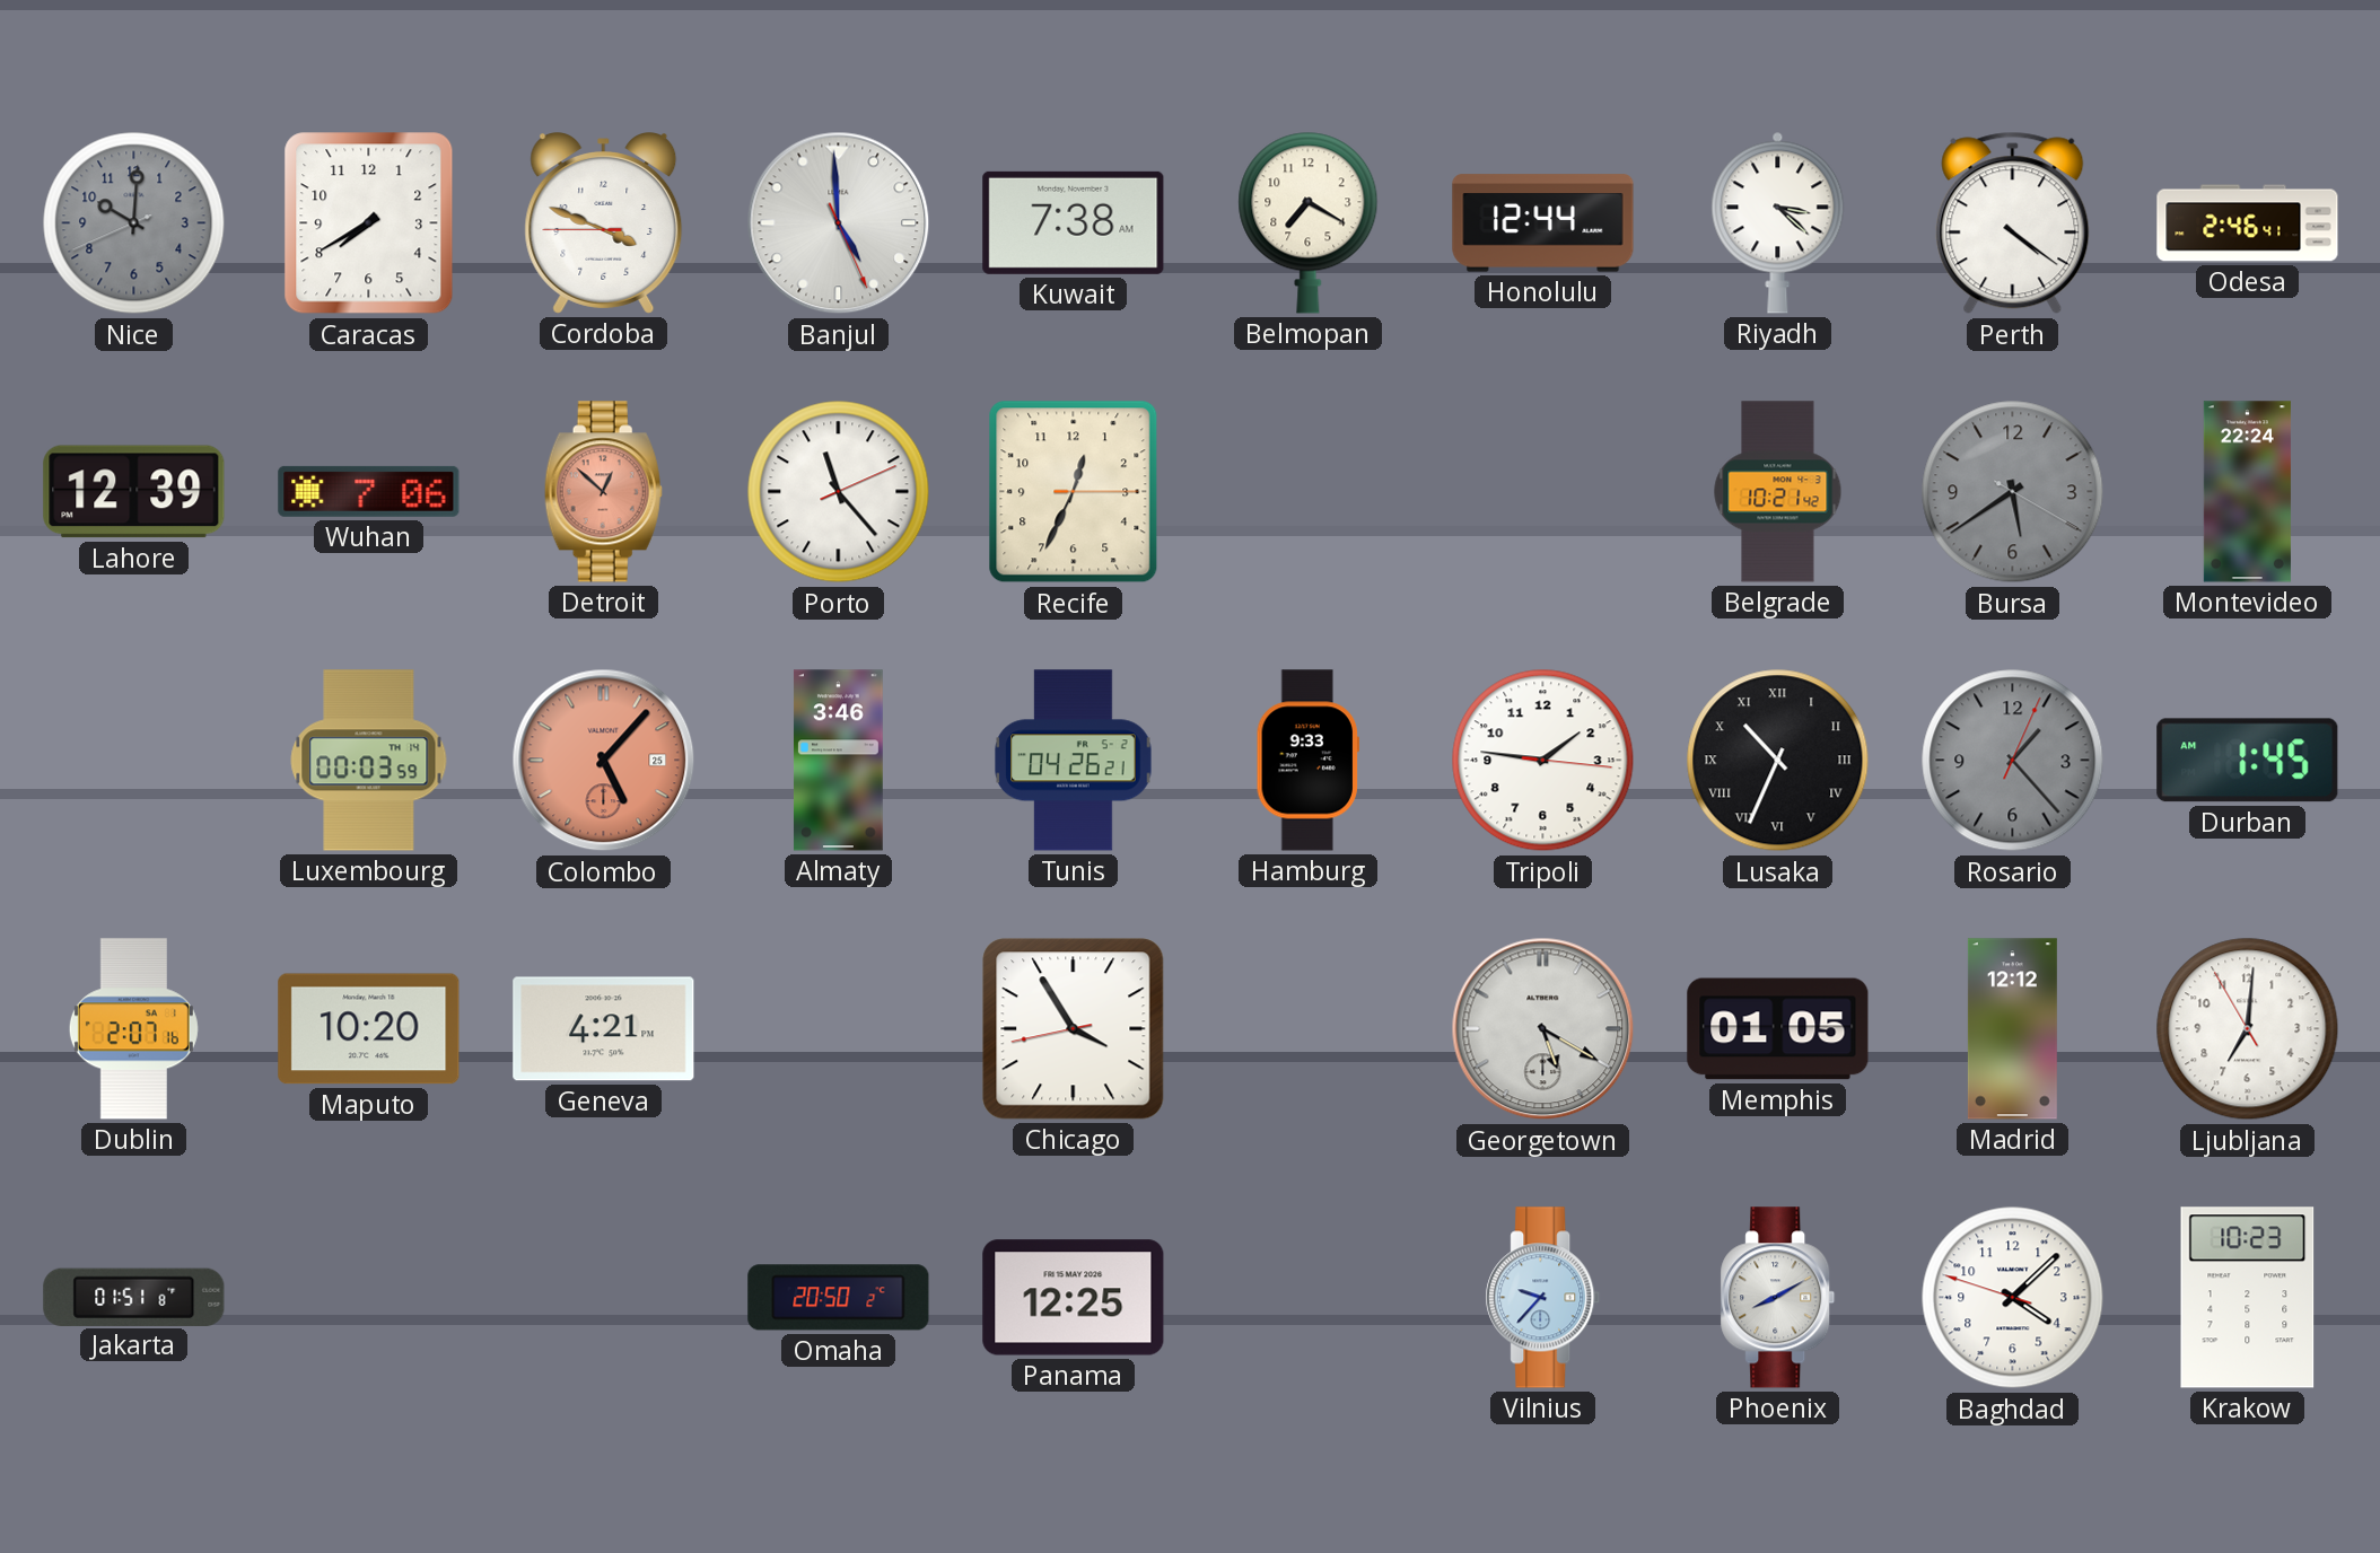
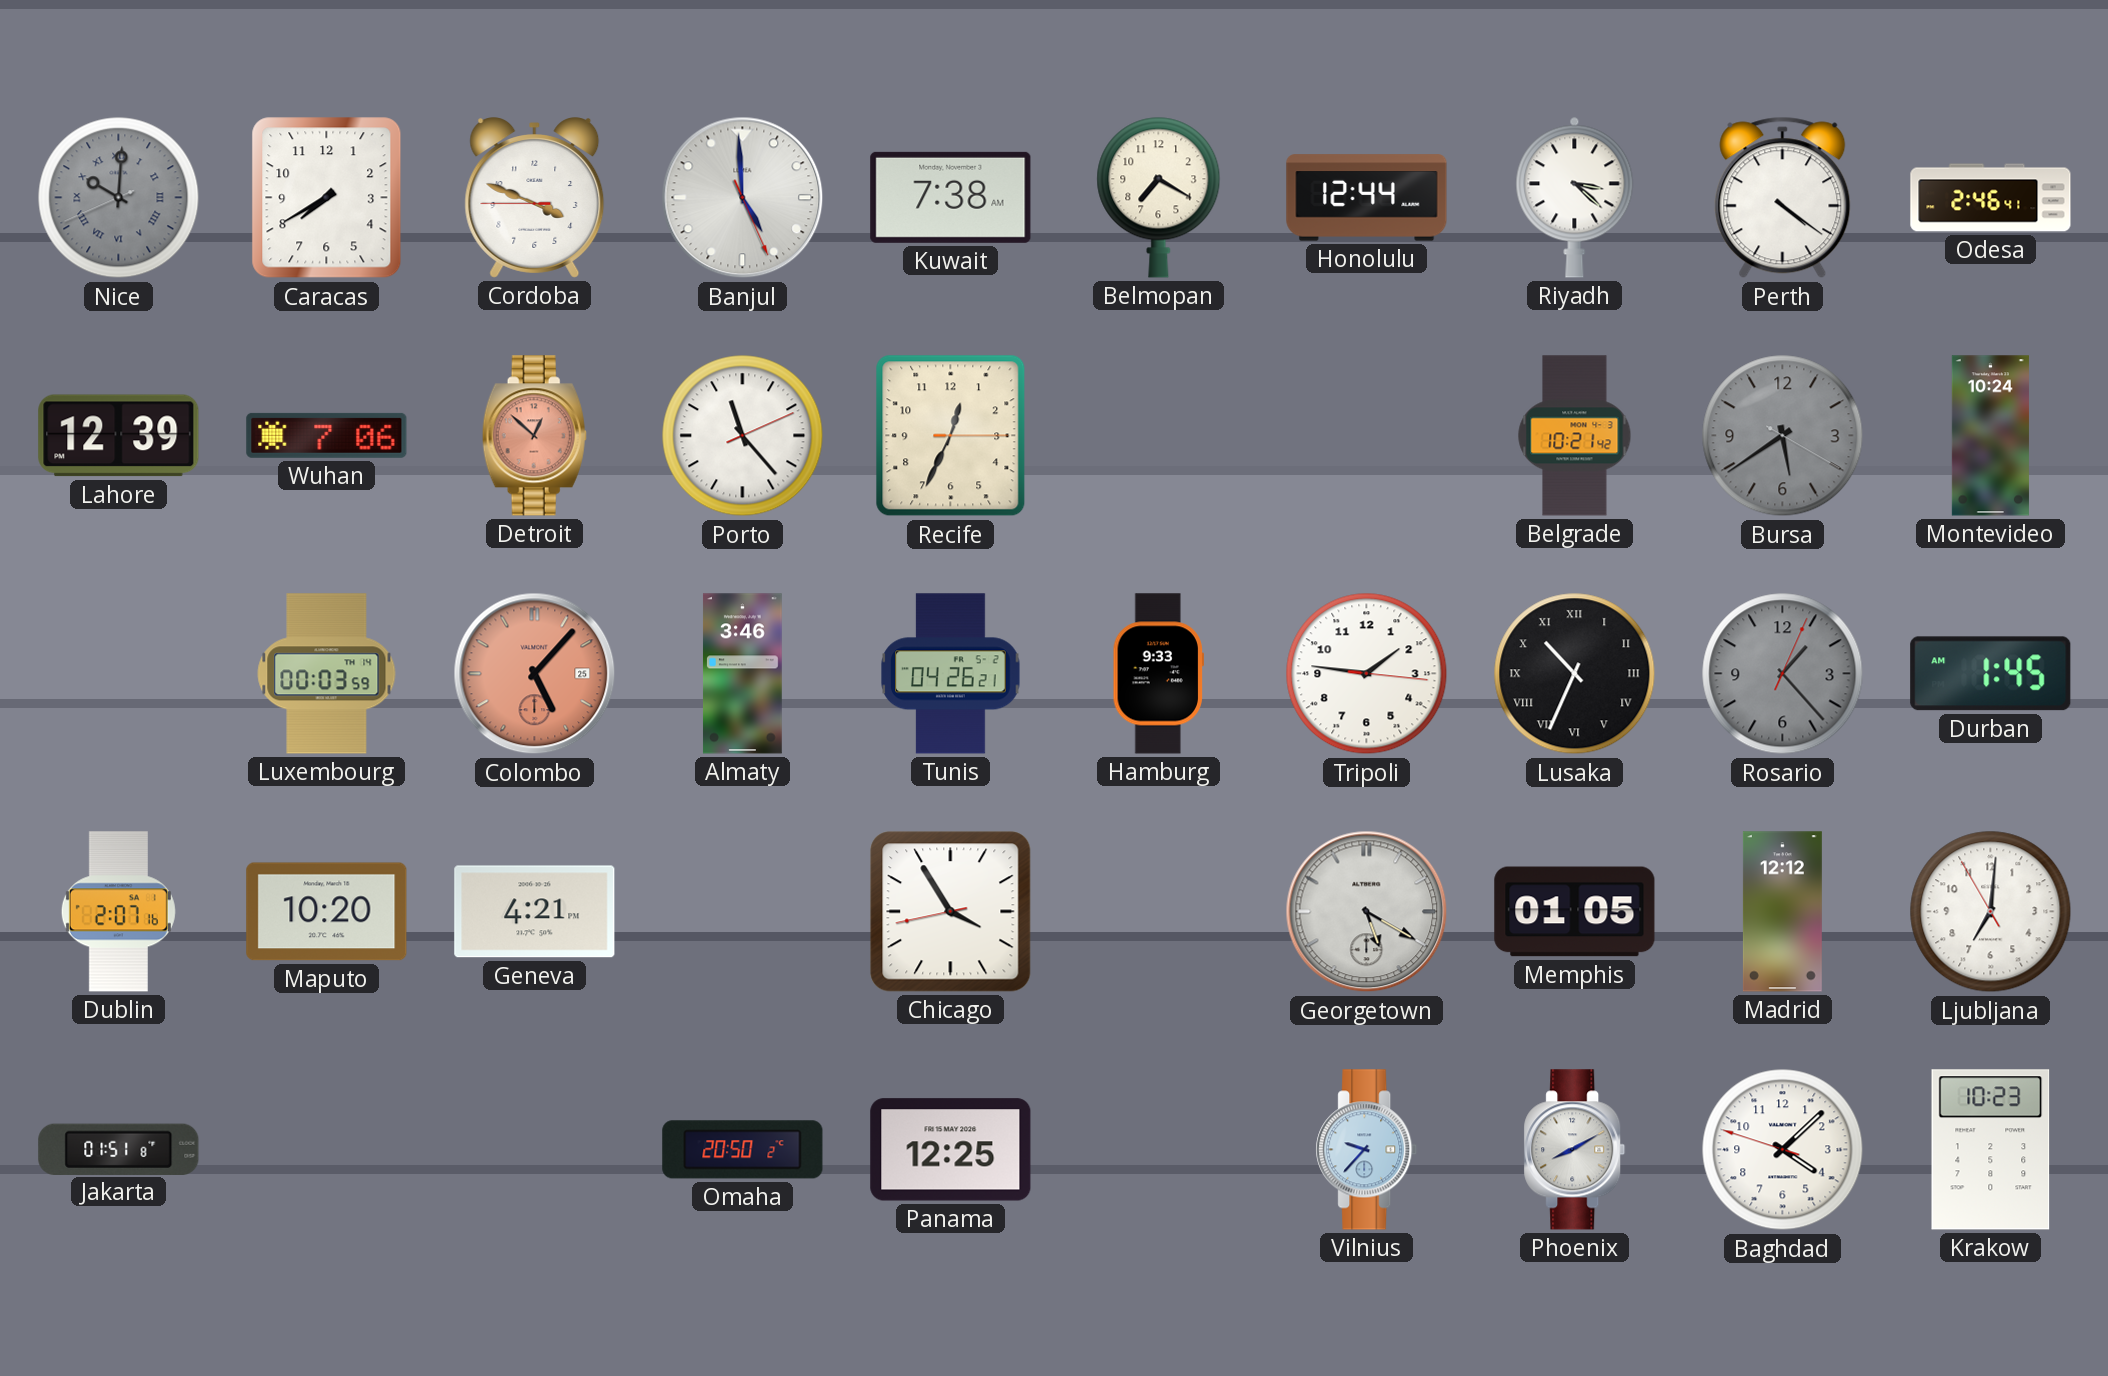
Nice numerals: Arabic -> Roman (119, 198)
Montevideo: 22:24 -> 10:24 (1990, 436)
